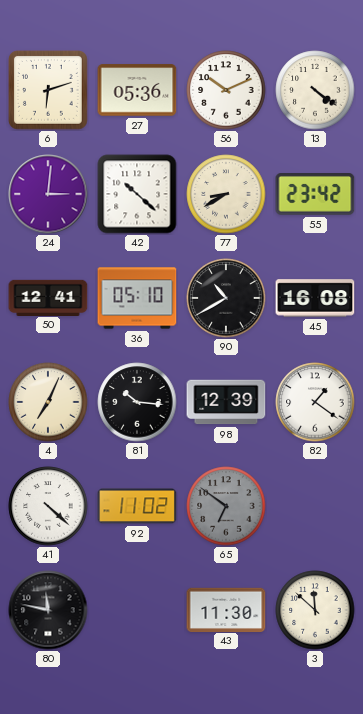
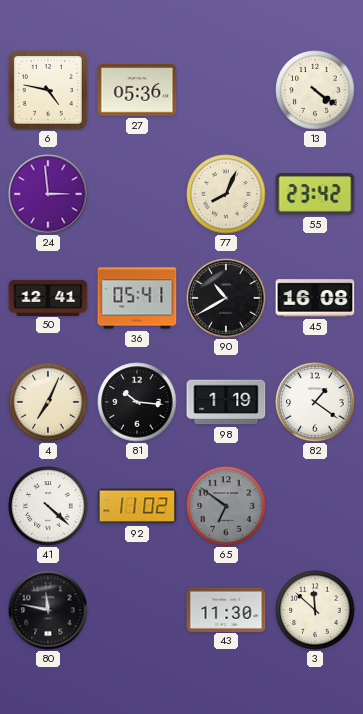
6: 6:12 -> 4:47 (49, 91)
56: 10:11 -> none (226, 90)
24: 3:01 -> 2:59 (48, 194)
42: 10:22 -> none (137, 194)
77: 8:40 -> 8:04 (226, 194)
36: 05:10 -> 05:41 (137, 298)
98: 12:39 -> 1:19 (226, 402)
